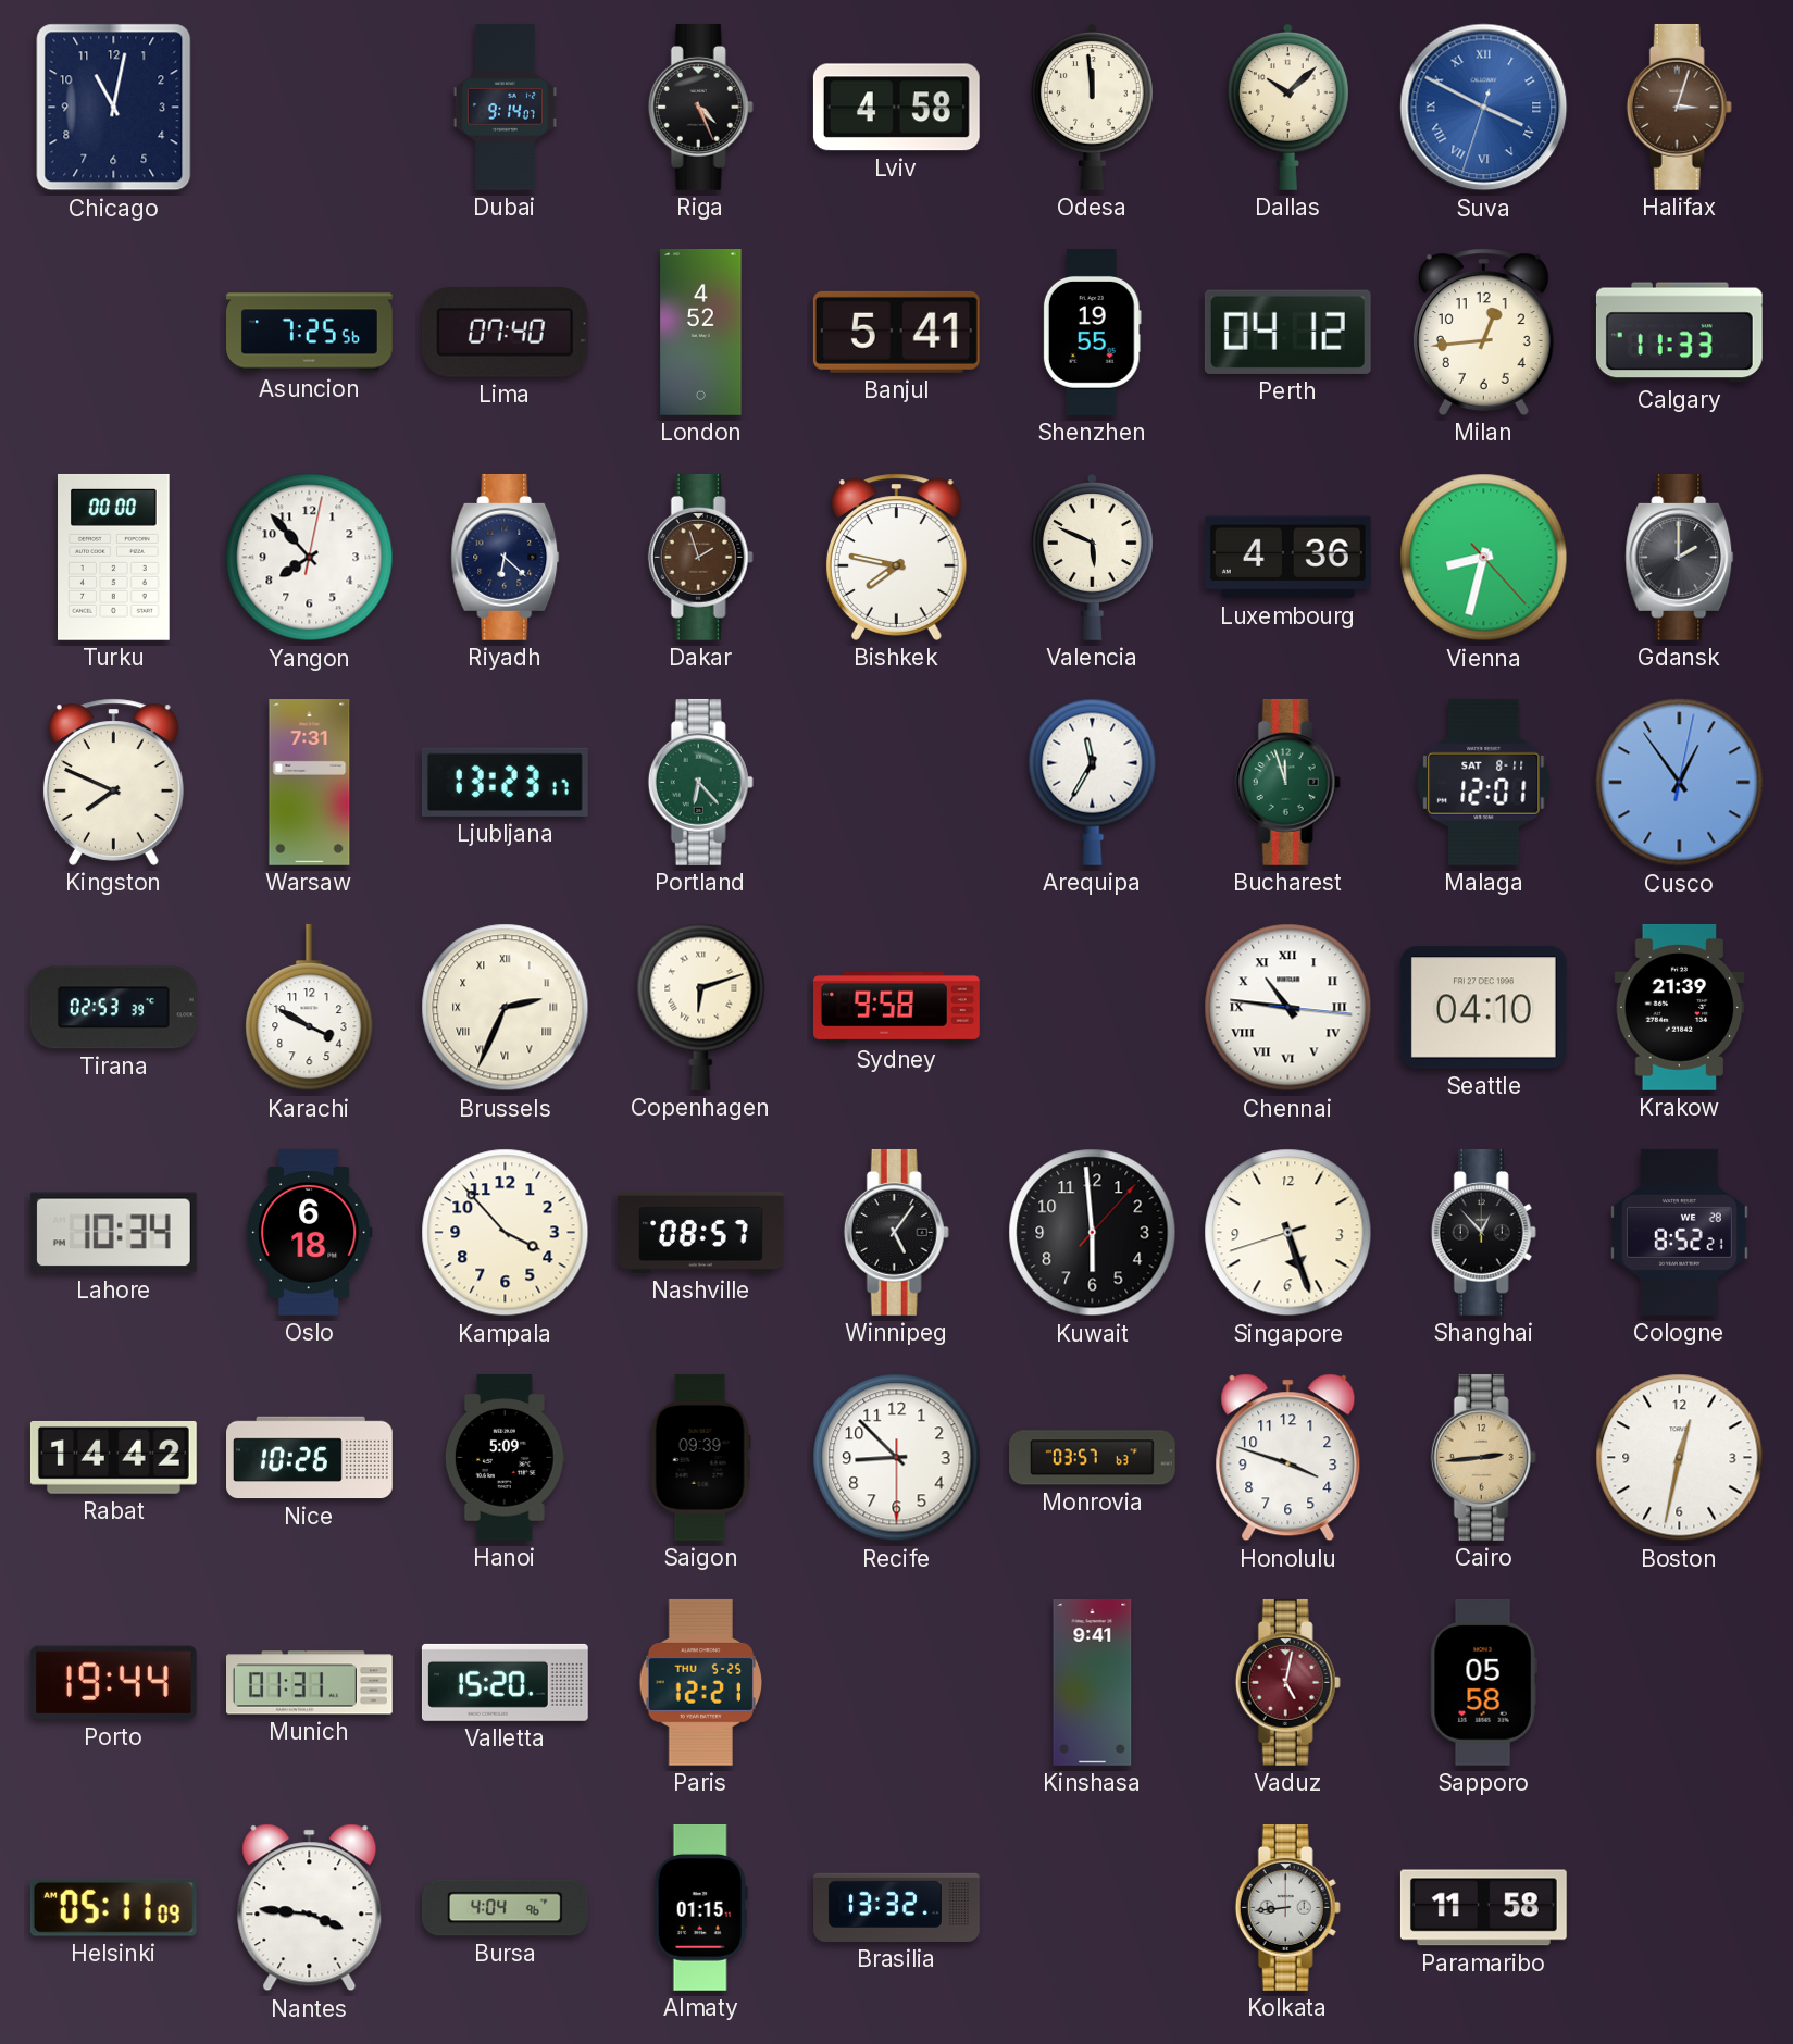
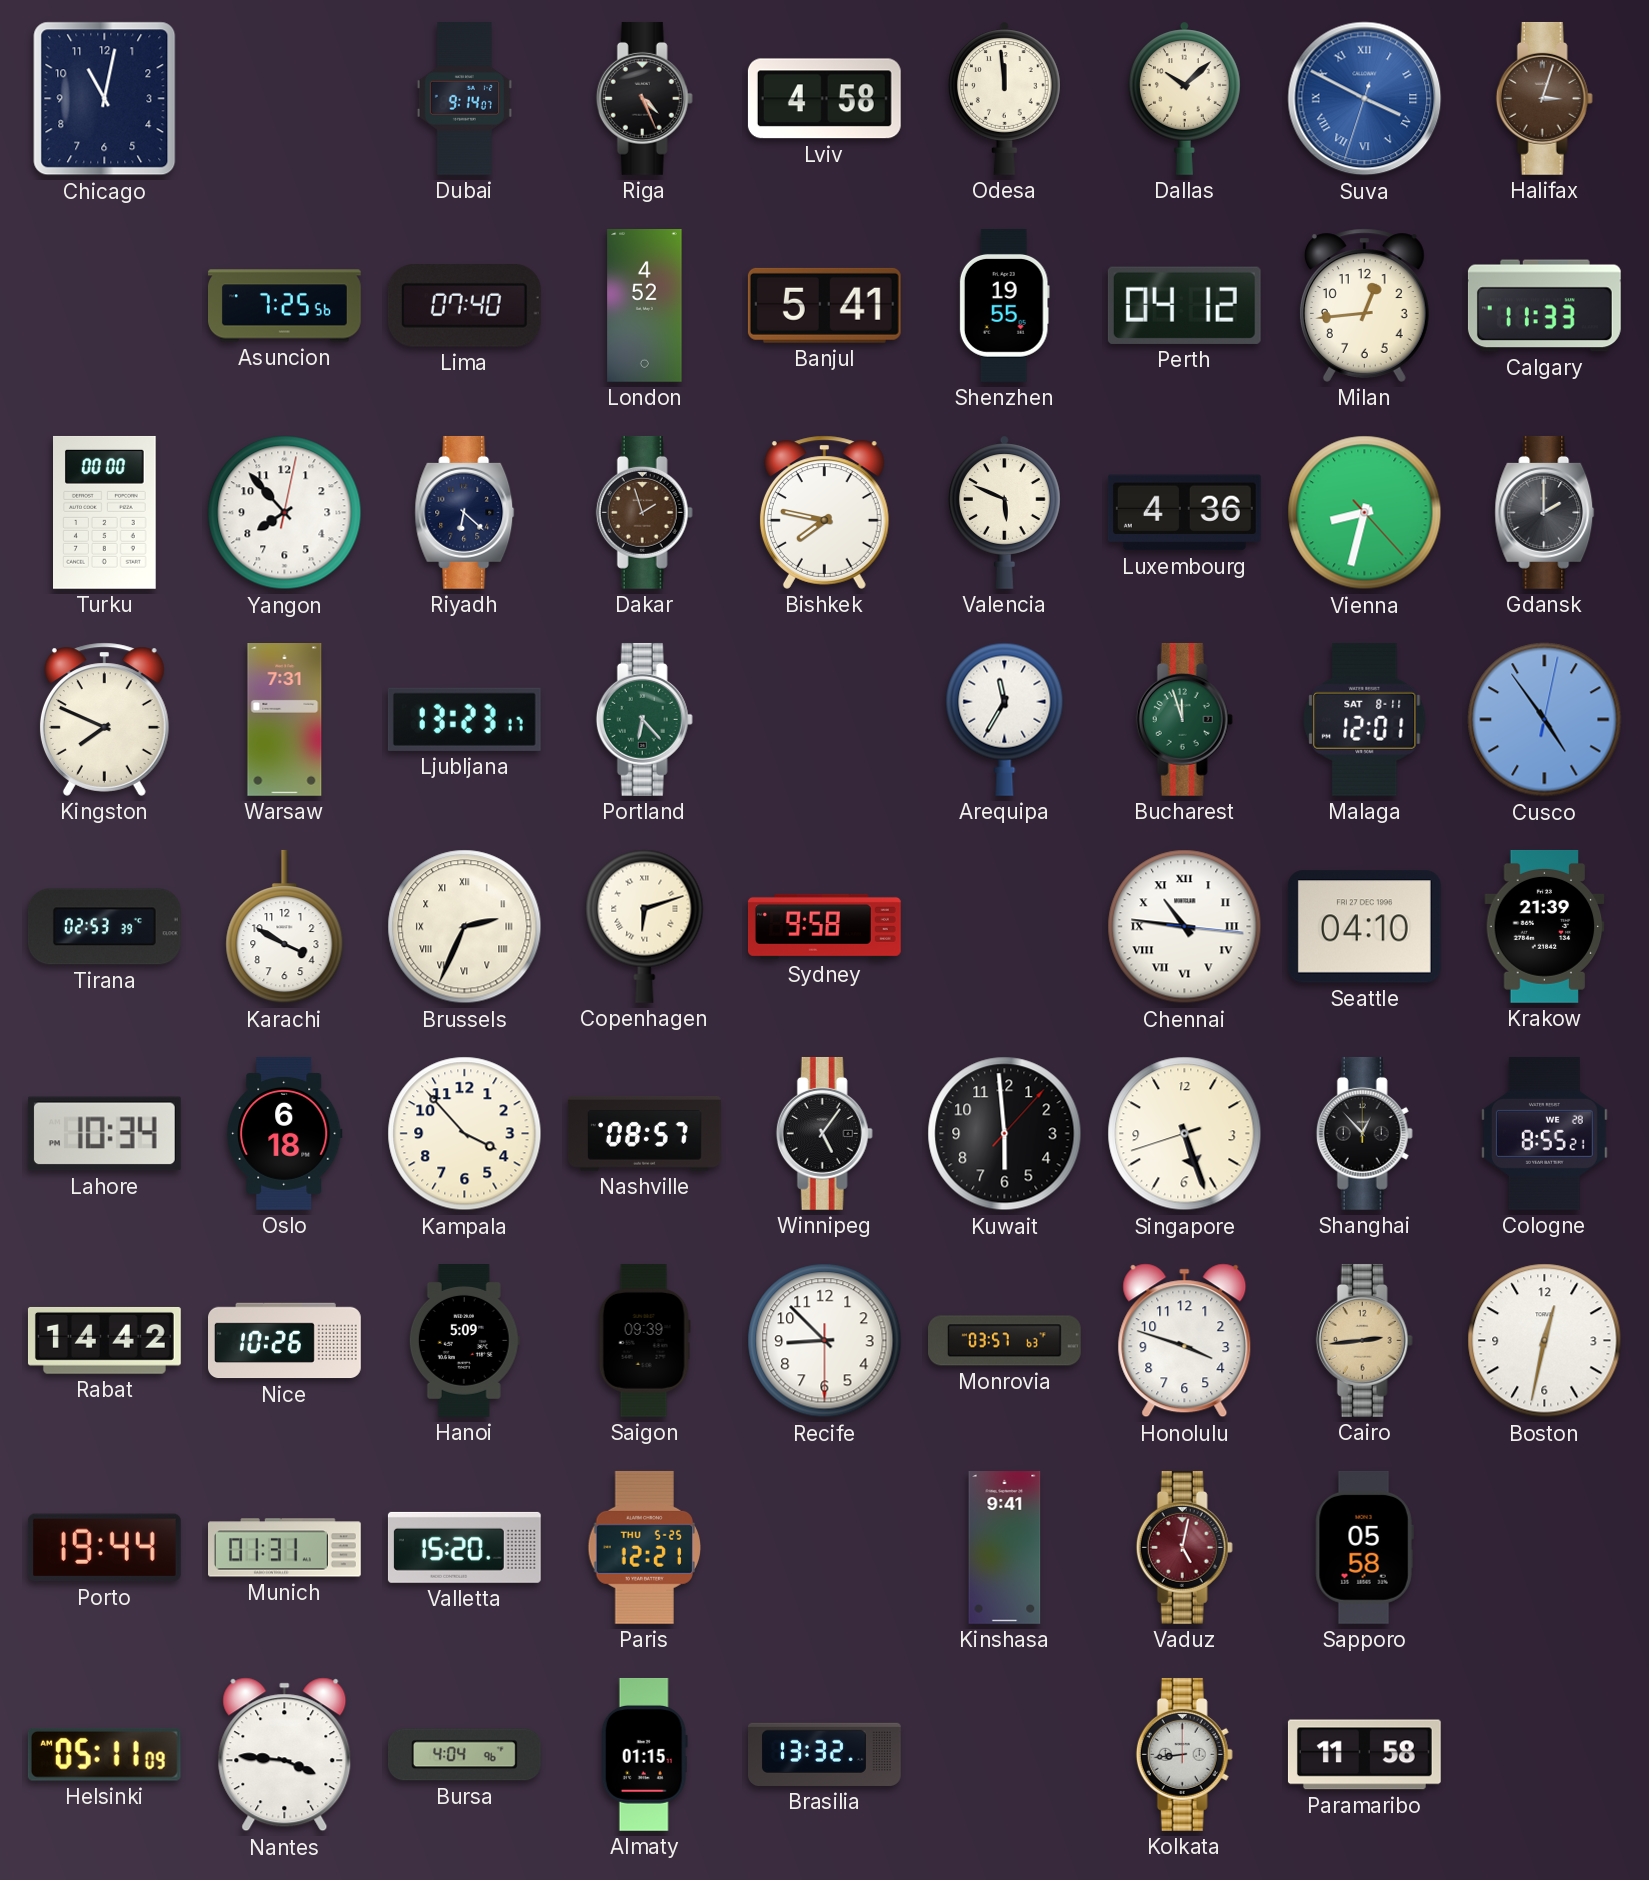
Cusco: 12:54 -> 4:54 (1545, 720)
Cologne: 8:52 -> 8:55 (1544, 1133)
